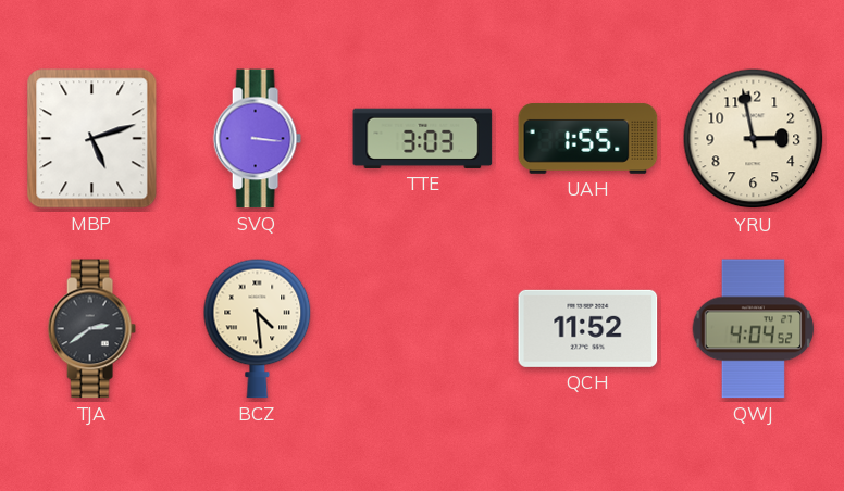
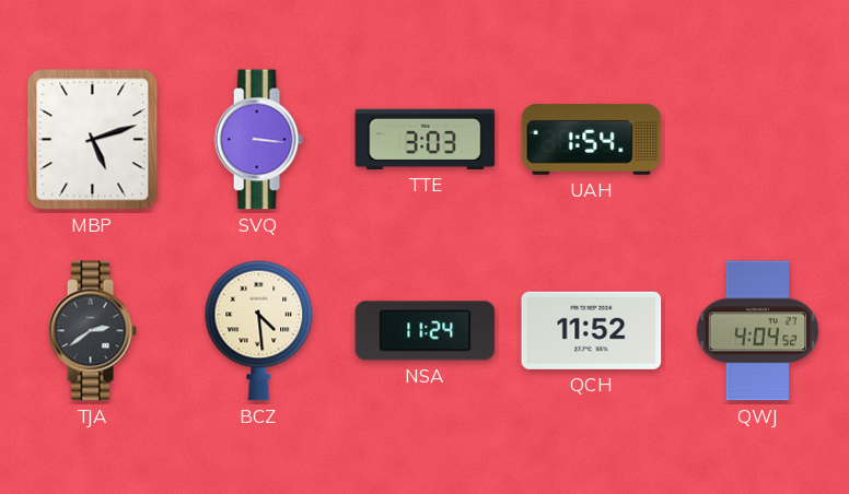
UAH: 1:55 -> 1:54 (592, 140)
YRU: 2:58 -> none (754, 139)
NSA: none -> 11:24 (426, 331)
